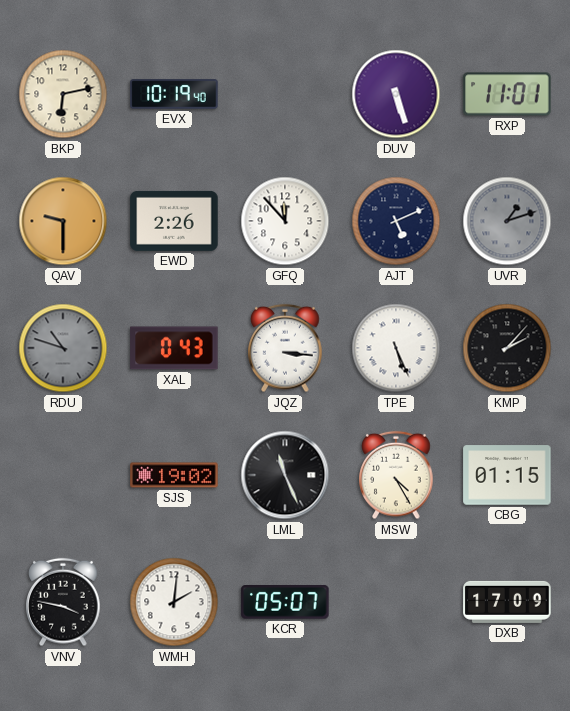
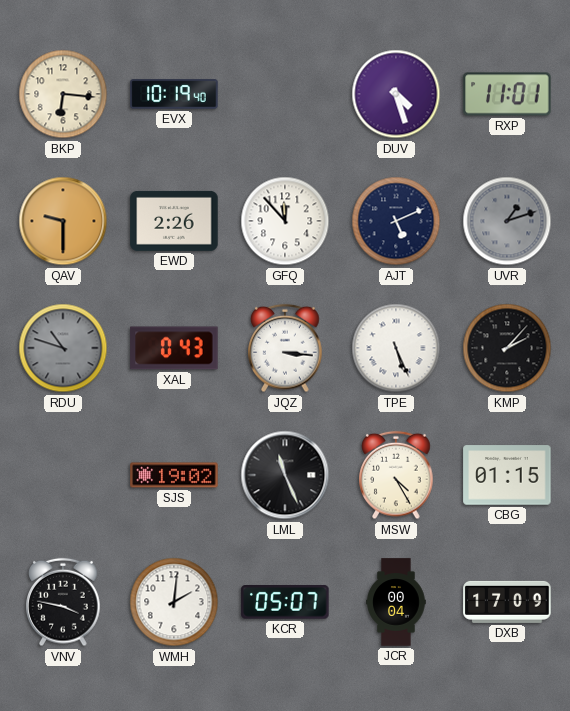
BKP: 6:13 -> 6:16 (63, 94)
DUV: 5:27 -> 4:27 (396, 94)
JCR: none -> 00:04 (396, 602)
